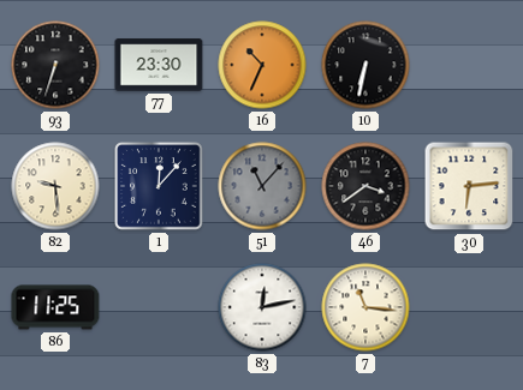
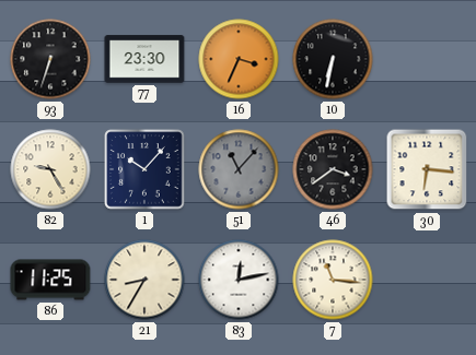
16: 10:34 -> 3:34 (239, 59)
82: 9:29 -> 9:25 (50, 169)
1: 12:07 -> 10:07 (144, 169)
30: 6:14 -> 6:16 (427, 169)
21: none -> 8:35 (144, 280)
